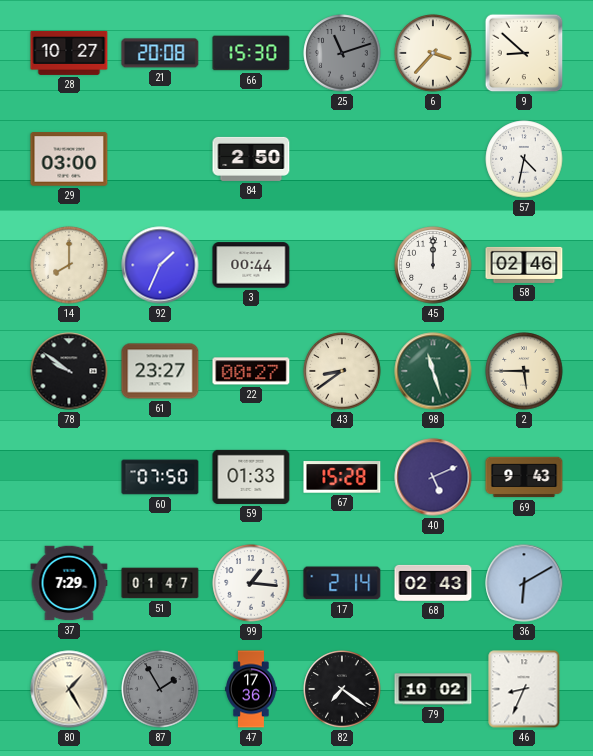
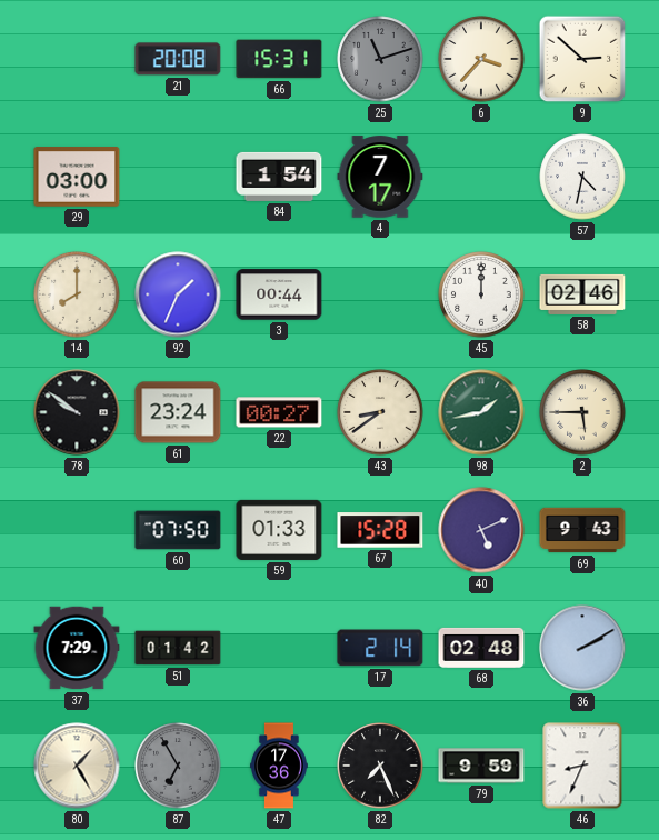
28: 10:27 -> none (69, 53)
66: 15:30 -> 15:31 (279, 59)
9: 8:52 -> 2:52 (582, 59)
84: 2:50 -> 1:54 (279, 177)
4: none -> 7:17 (380, 177)
61: 23:27 -> 23:24 (178, 412)
98: 11:27 -> 1:43 (481, 412)
51: 01:47 -> 01:42 (178, 648)
99: 1:16 -> none (251, 583)
68: 02:43 -> 02:48 (481, 648)
36: 6:10 -> 2:10 (582, 648)
87: 1:55 -> 6:55 (178, 766)
82: 7:21 -> 7:26 (380, 766)
79: 10:02 -> 9:59 (481, 766)
